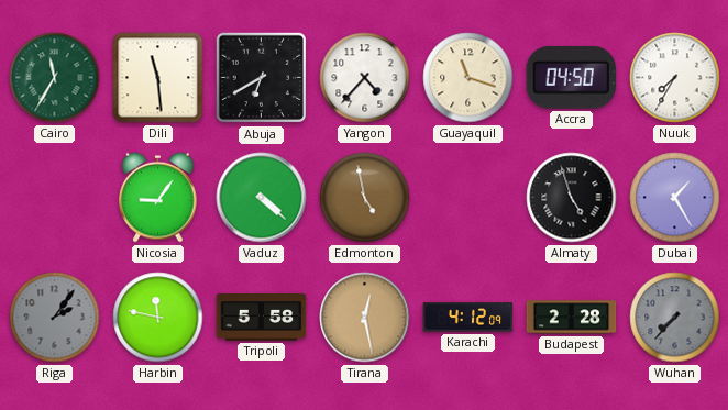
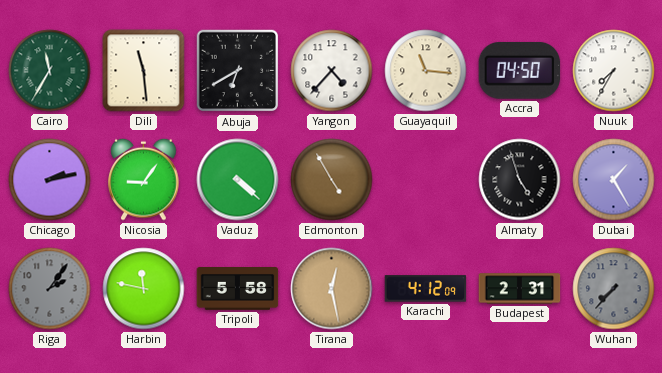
Guayaquil: 11:18 -> 11:16 (426, 71)
Chicago: none -> 2:13 (50, 180)
Edmonton: 4:58 -> 4:55 (332, 180)
Budapest: 2:28 -> 2:31 (520, 289)
